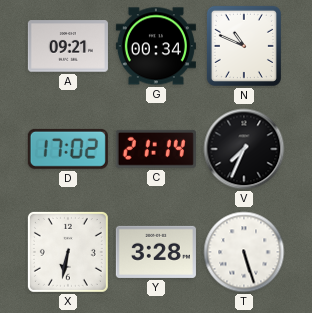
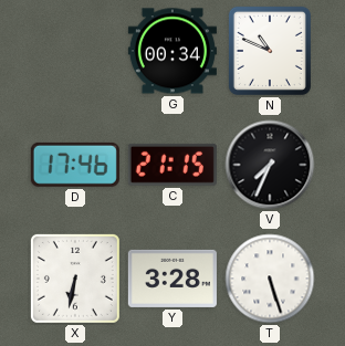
A: 09:21 -> none (68, 46)
D: 17:02 -> 17:46 (75, 165)
C: 21:14 -> 21:15 (172, 165)
